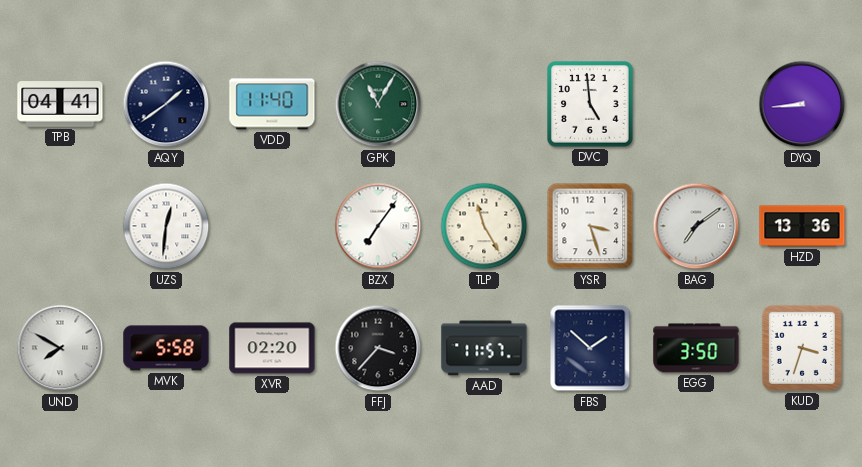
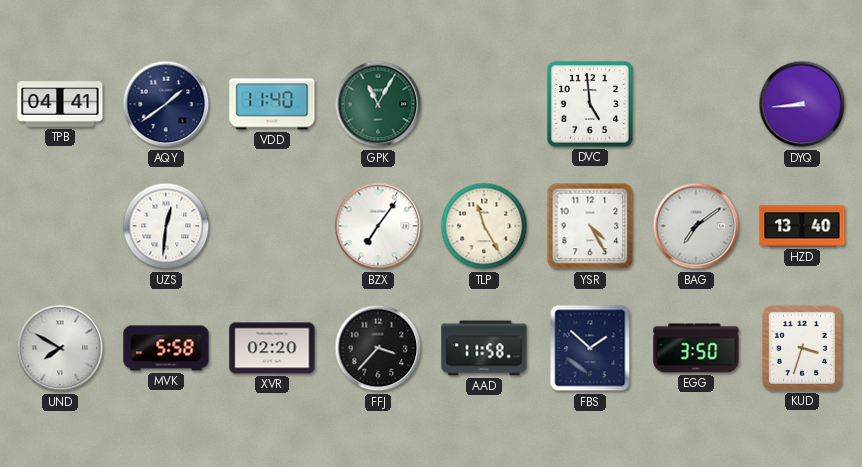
YSR: 3:27 -> 4:25 (590, 226)
HZD: 13:36 -> 13:40 (802, 226)
AAD: 11:57 -> 11:58 (484, 348)
